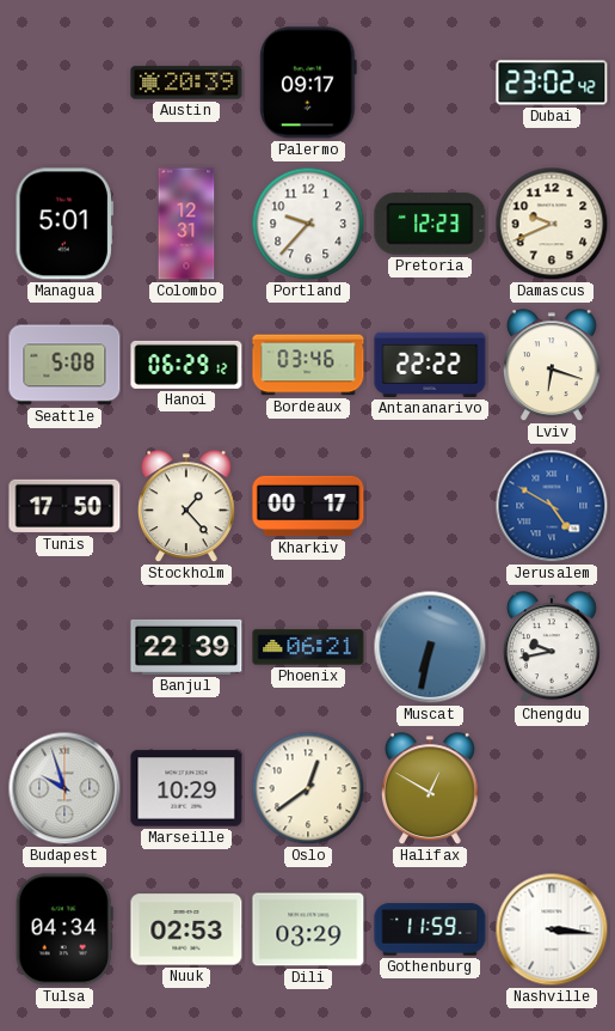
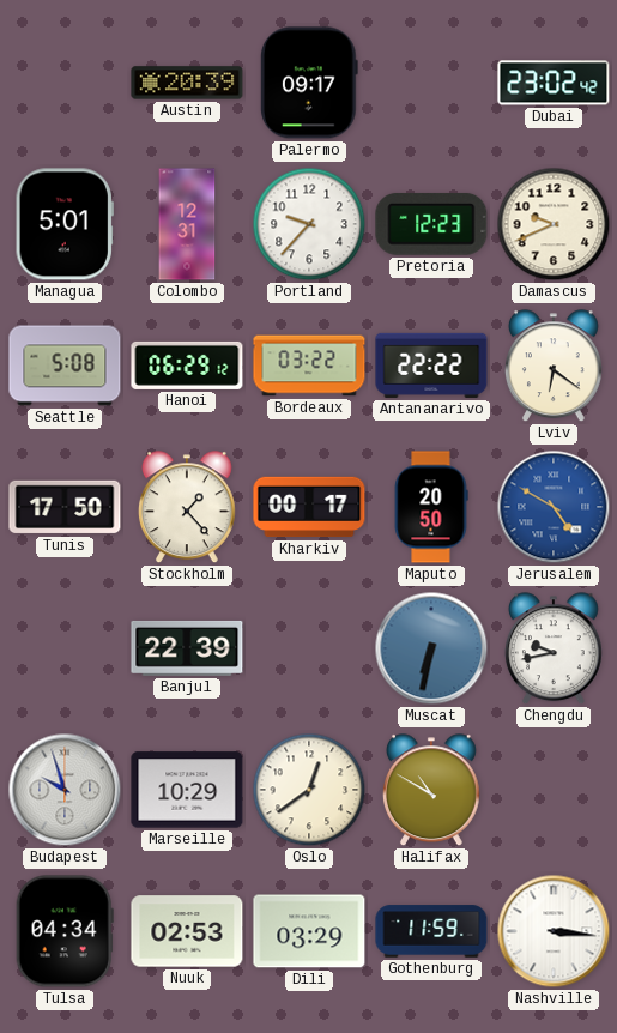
Bordeaux: 03:46 -> 03:22 (309, 366)
Lviv: 6:18 -> 6:21 (554, 367)
Maputo: none -> 20:50 (431, 507)
Phoenix: 06:21 -> none (308, 647)
Halifax: 12:50 -> 10:50 (431, 791)
